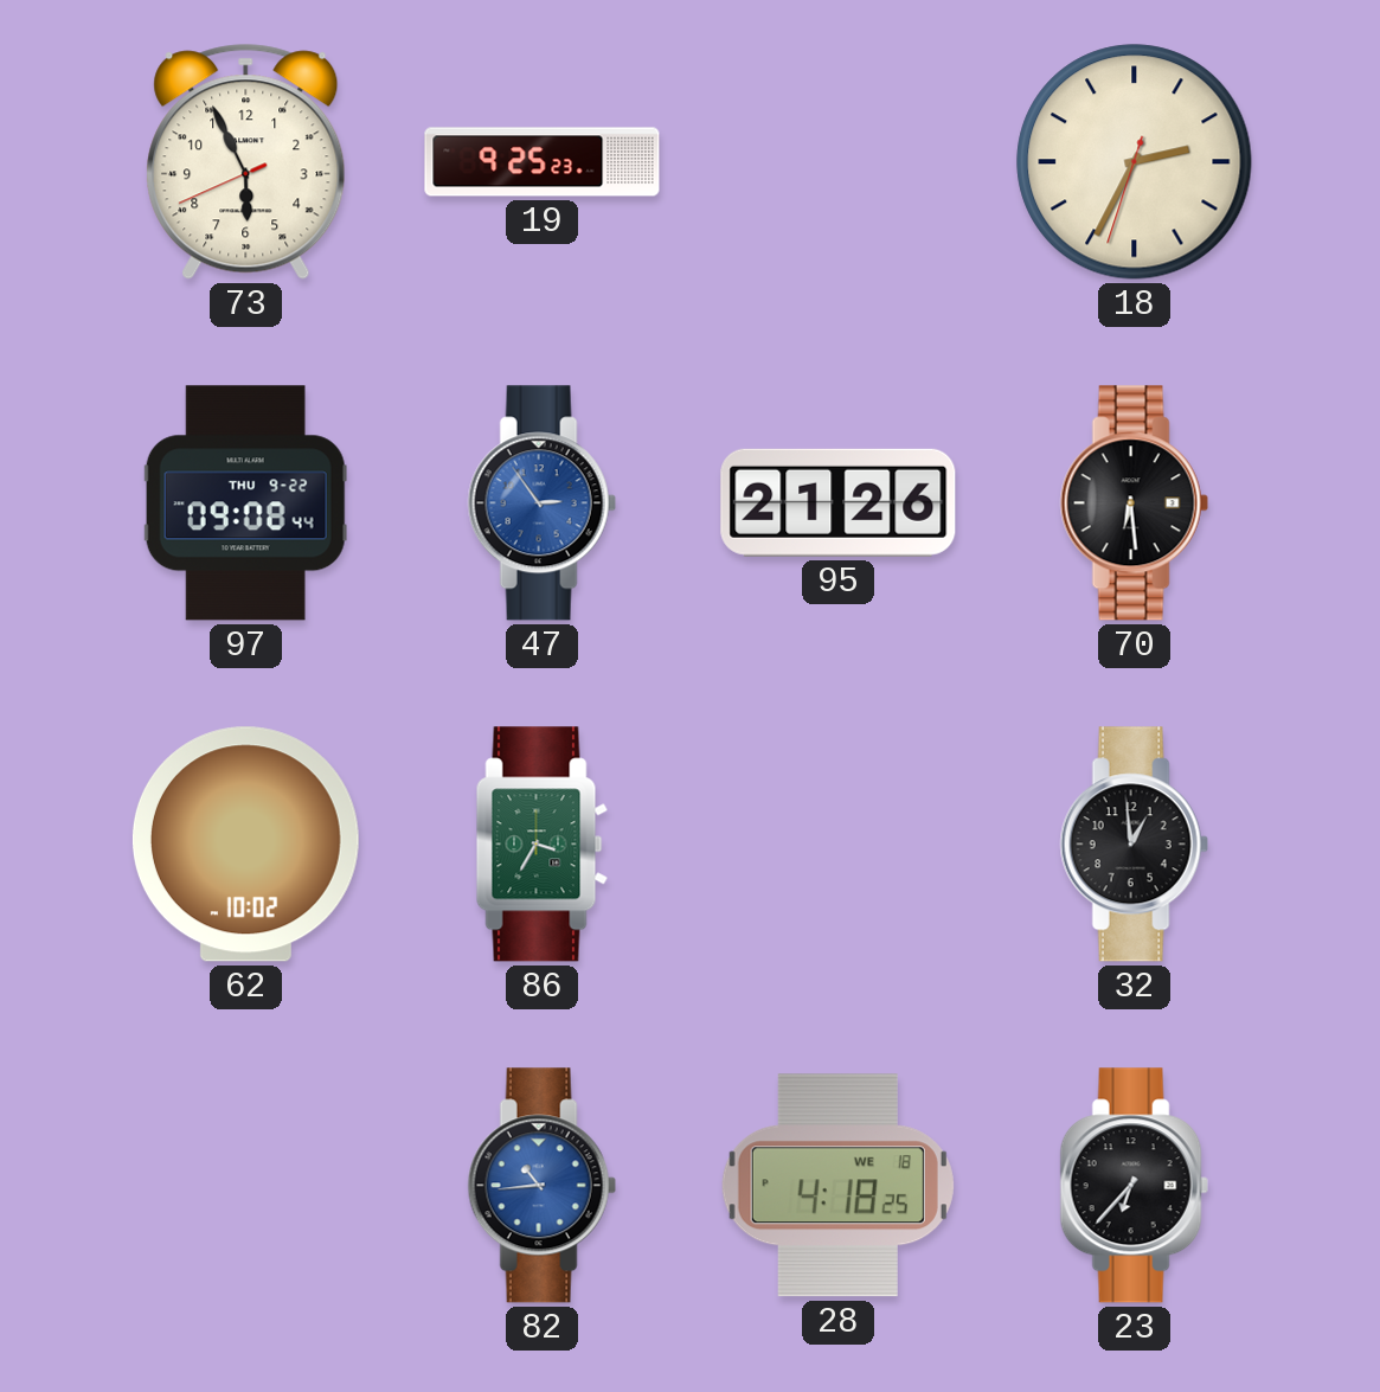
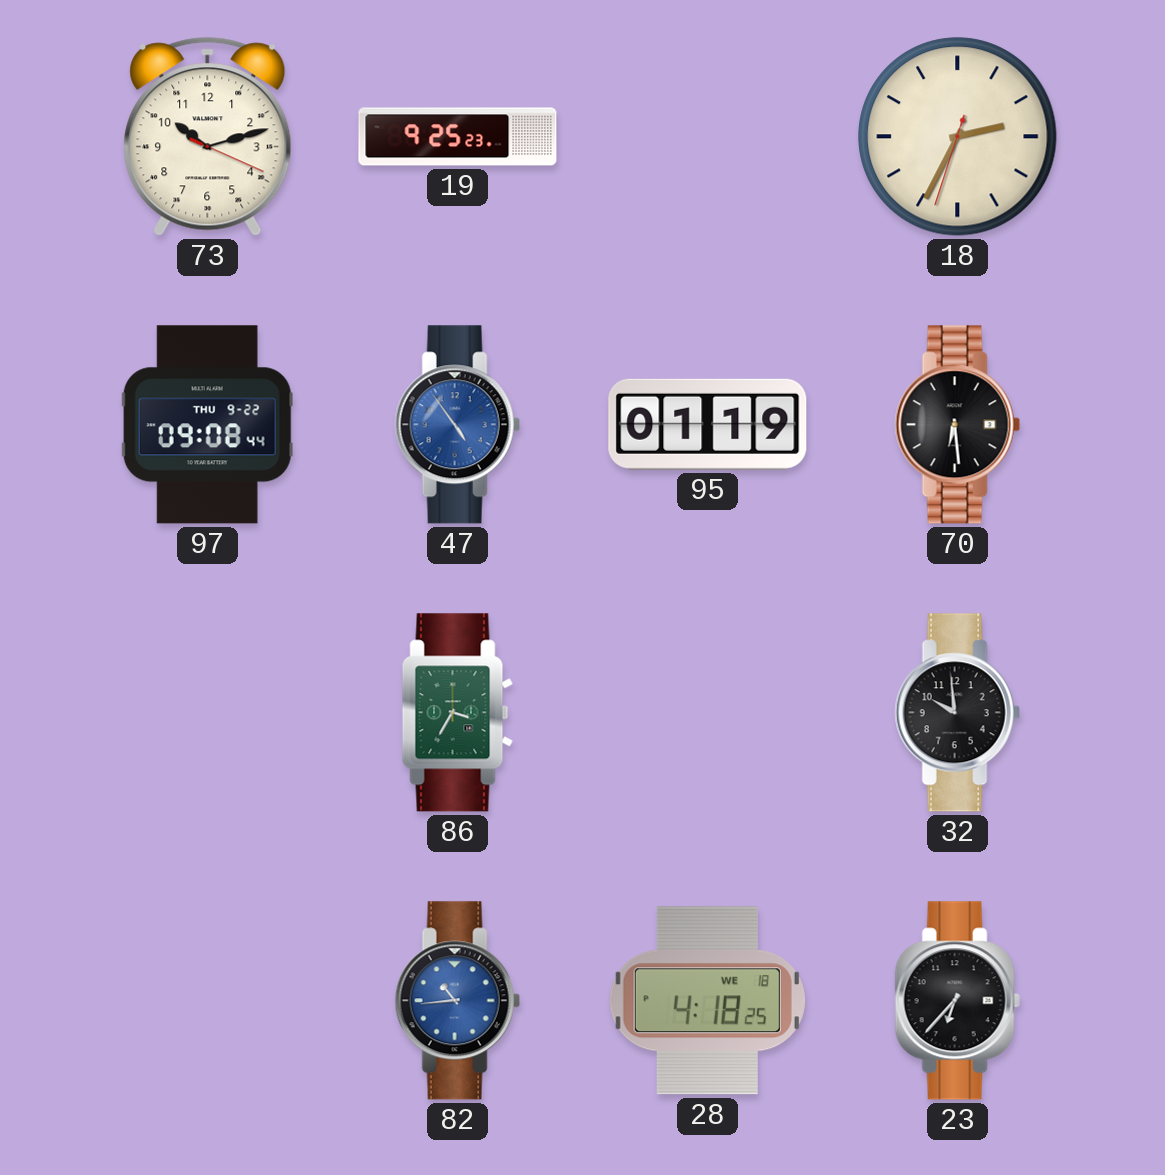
73: 5:55 -> 10:12 (208, 136)
47: 2:54 -> 4:54 (457, 425)
95: 21:26 -> 01:19 (708, 424)
62: 10:02 -> none (245, 845)
32: 12:59 -> 9:59 (957, 713)
